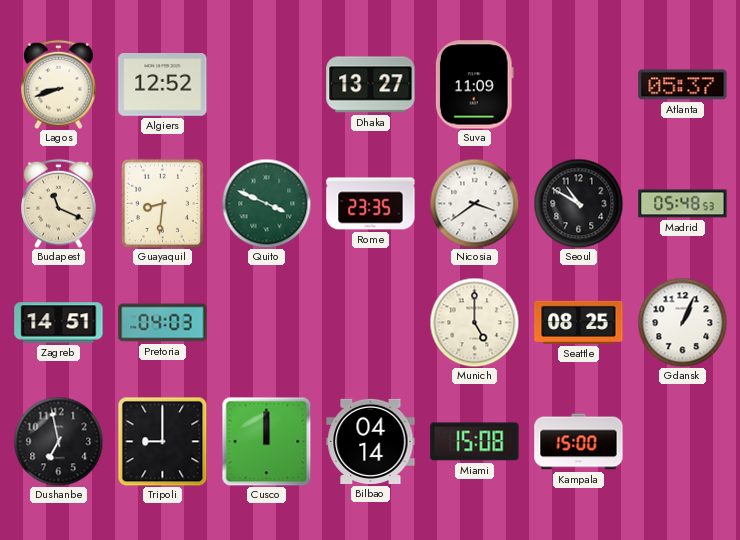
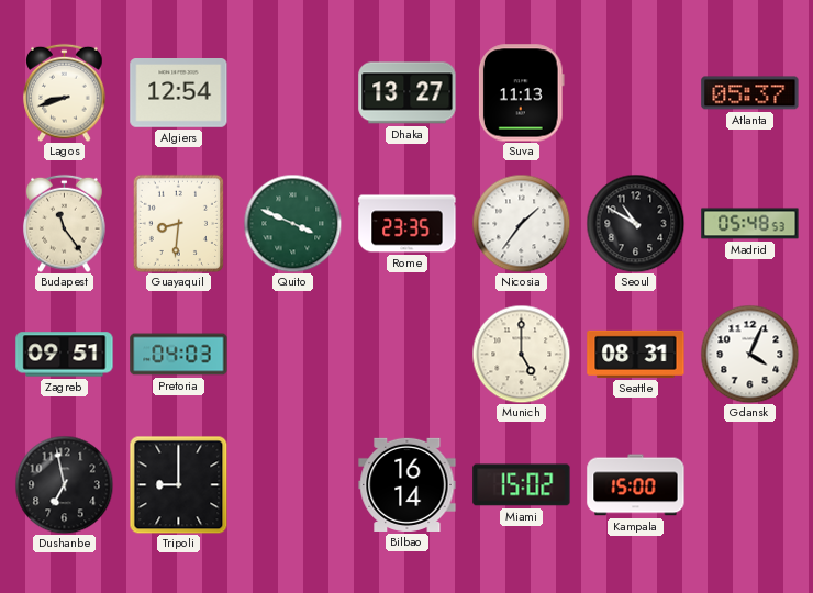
Algiers: 12:52 -> 12:54 (179, 93)
Suva: 11:09 -> 11:13 (521, 93)
Budapest: 11:19 -> 11:24 (65, 223)
Nicosia: 3:39 -> 1:36 (521, 223)
Zagreb: 14:51 -> 09:51 (65, 355)
Seattle: 08:25 -> 08:31 (636, 354)
Gdansk: 1:04 -> 4:04 (749, 354)
Cusco: 12:00 -> none (266, 441)
Bilbao: 04:14 -> 16:14 (408, 484)
Miami: 15:08 -> 15:02 (522, 485)
